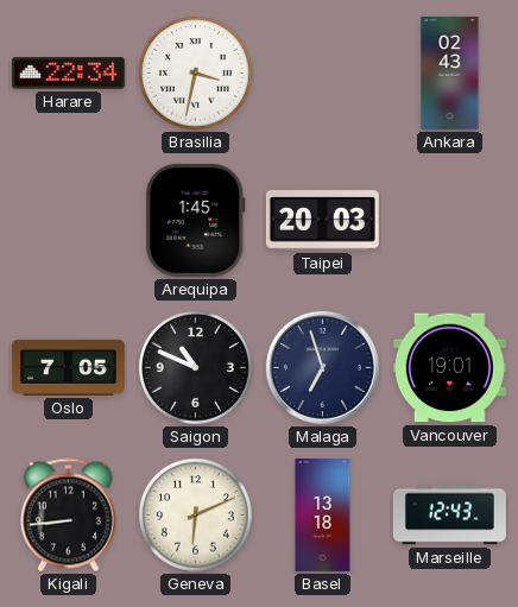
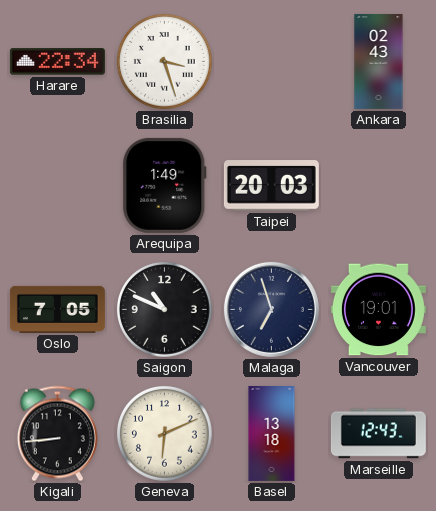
Brasilia: 3:32 -> 3:27 (165, 62)
Arequipa: 1:45 -> 1:49 (165, 185)
